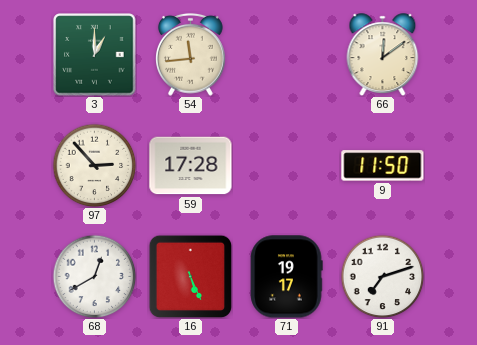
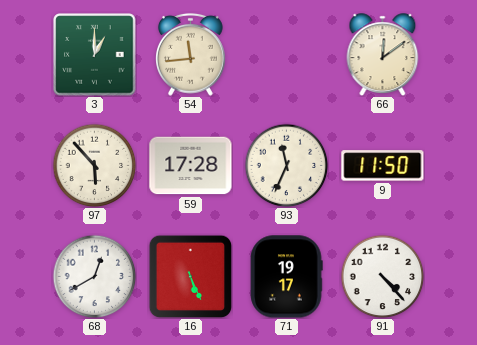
97: 2:53 -> 5:53 (94, 165)
93: none -> 11:34 (286, 165)
91: 7:12 -> 4:23 (382, 276)
